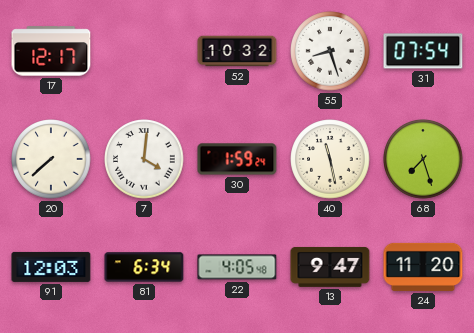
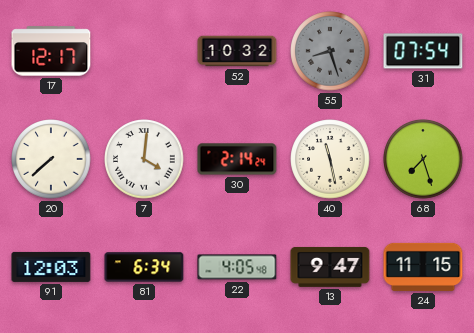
55 dial: white -> grey (330, 51)
30: 1:59 -> 2:14 (237, 159)
24: 11:20 -> 11:15 (423, 267)
